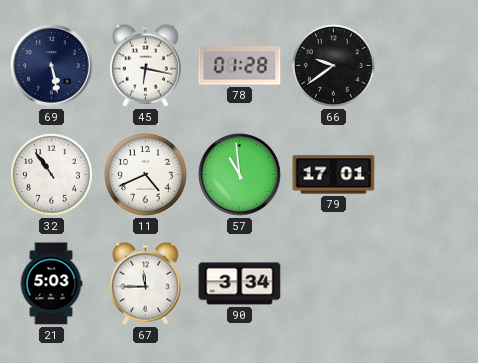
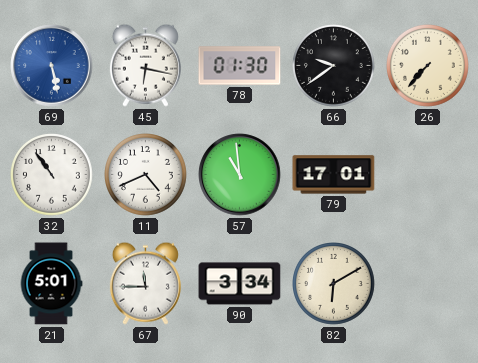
69 dial: navy -> blue (52, 66)
78: 01:28 -> 01:30 (240, 66)
26: none -> 7:37 (428, 66)
21: 5:03 -> 5:01 (51, 284)
82: none -> 6:10 (334, 284)
